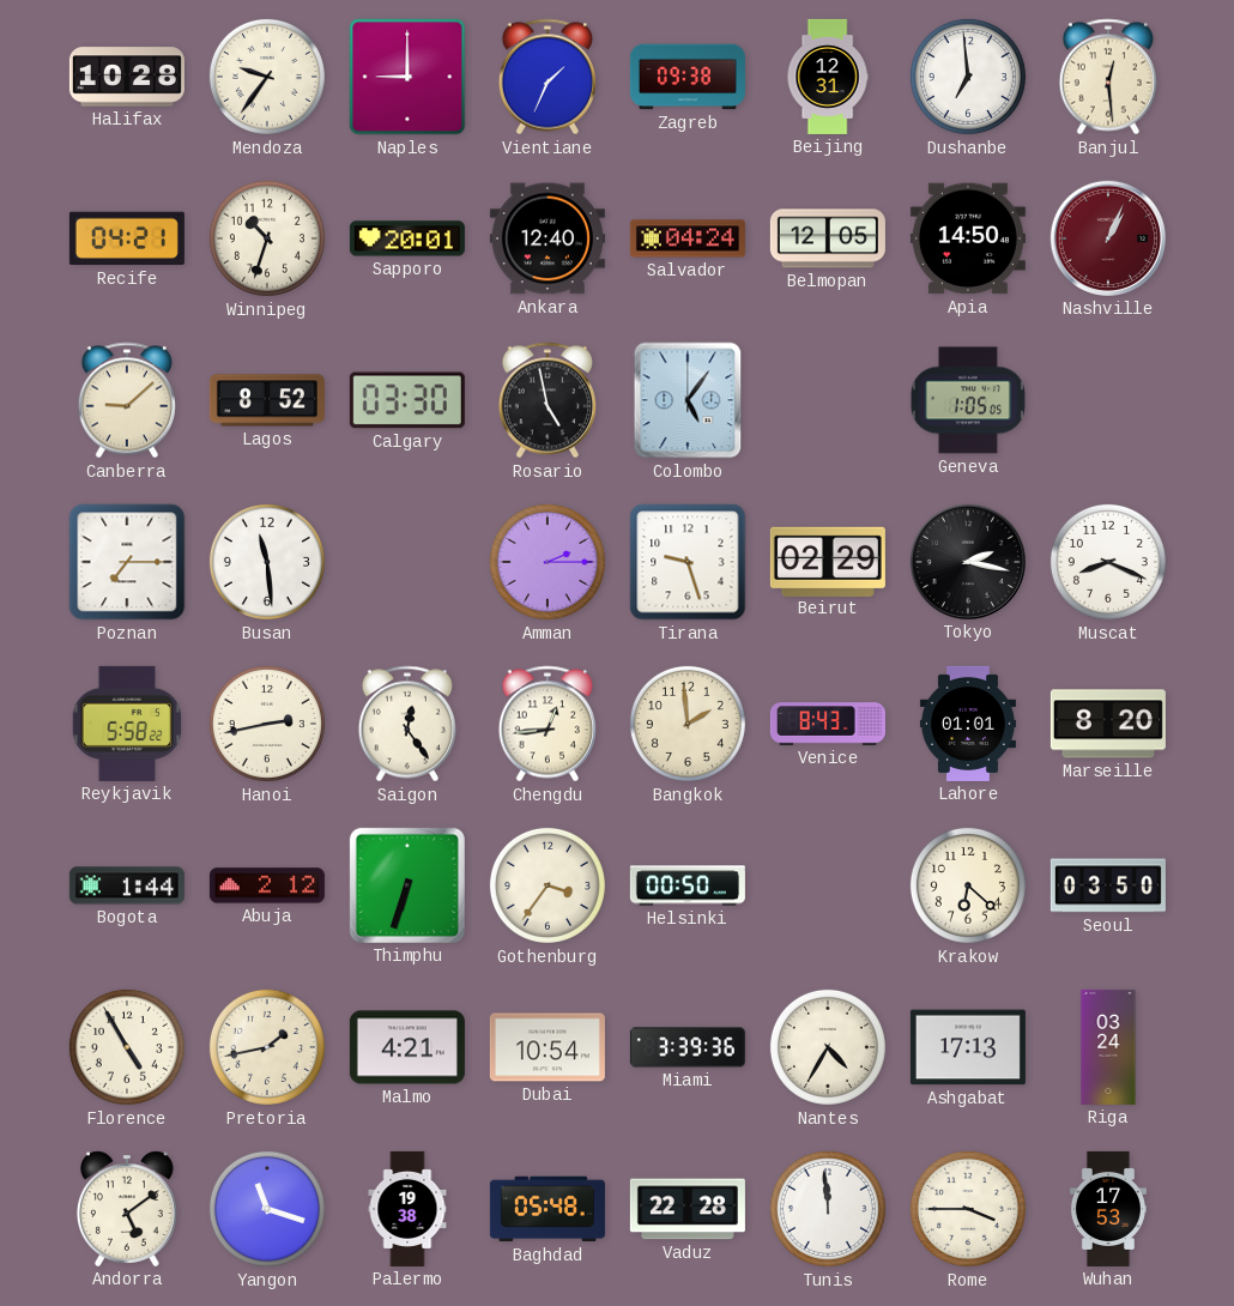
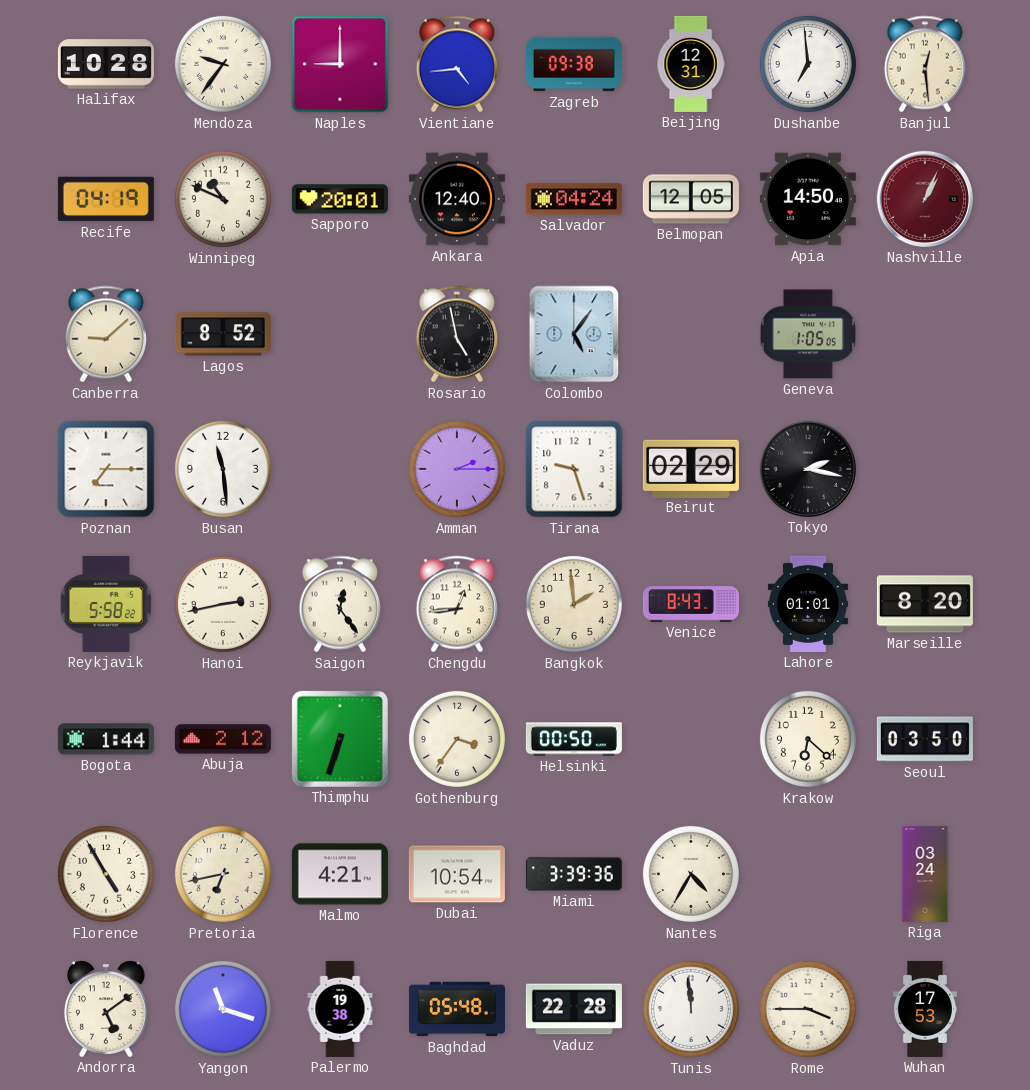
Vientiane: 1:34 -> 4:44 (457, 64)
Recife: 04:21 -> 04:19 (106, 199)
Winnipeg: 10:33 -> 10:49 (223, 199)
Calgary: 03:30 -> none (407, 400)
Muscat: 8:19 -> none (1108, 562)
Pretoria: 1:43 -> 6:43 (223, 874)
Ashgabat: 17:13 -> none (968, 1047)
